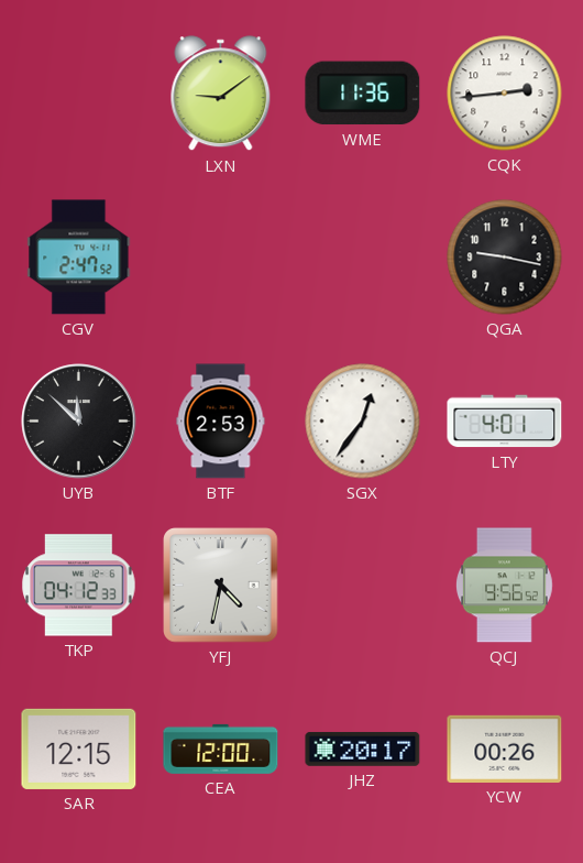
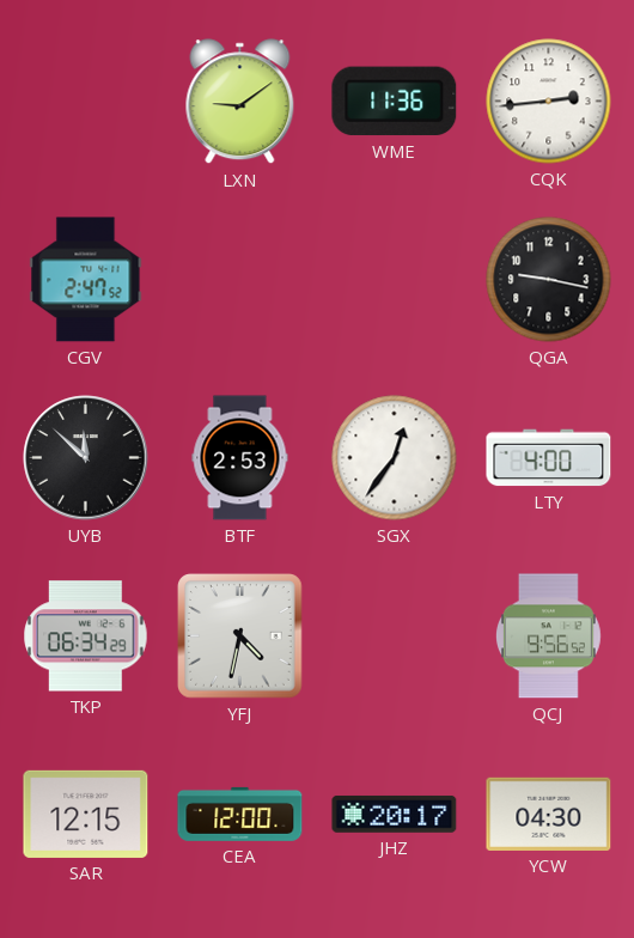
LTY: 4:01 -> 4:00 (549, 458)
TKP: 04:12 -> 06:34 (86, 636)
YCW: 00:26 -> 04:30 (549, 814)
